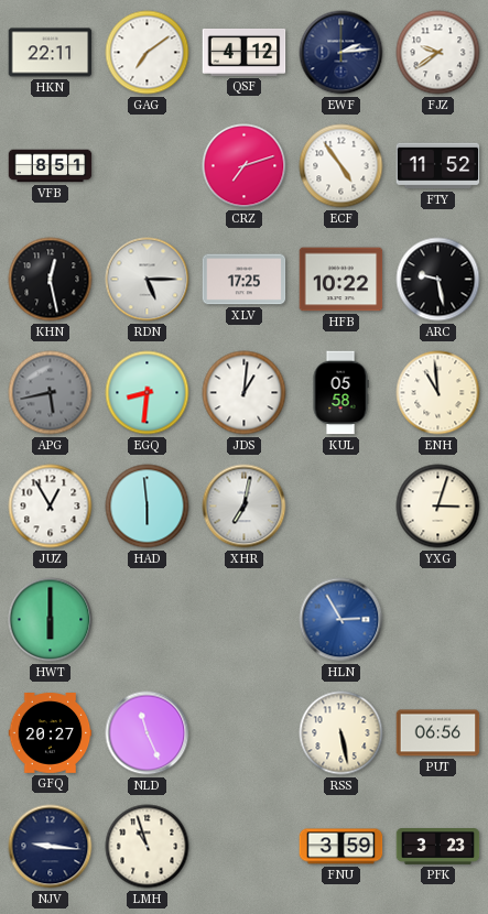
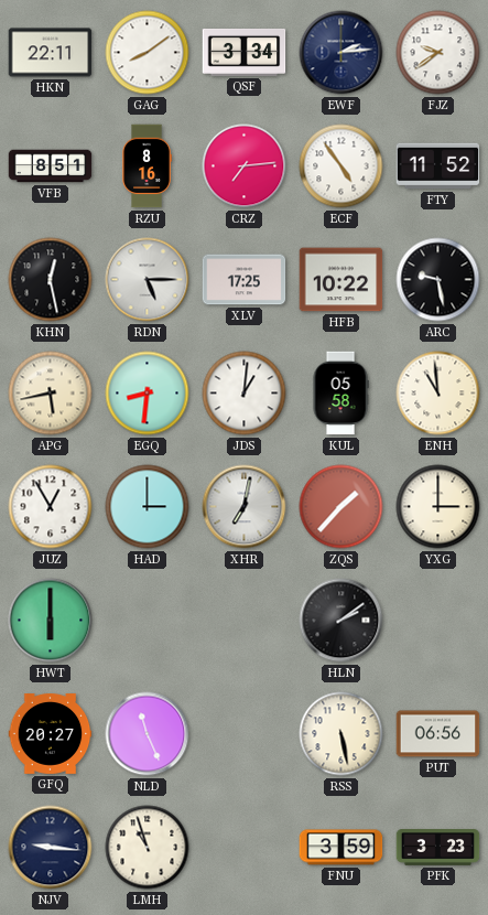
GAG: 7:09 -> 8:09 (148, 53)
QSF: 4:12 -> 3:34 (245, 52)
RZU: none -> 8:16 (147, 166)
CRZ: 7:12 -> 7:14 (245, 166)
APG dial: grey -> cream (51, 394)
HAD: 5:59 -> 3:00 (148, 507)
ZQS: none -> 1:37 (341, 507)
YXG: 3:03 -> 3:00 (438, 507)
HLN: 2:55 -> 2:09 (341, 621)
HLN dial: blue -> black (341, 621)
